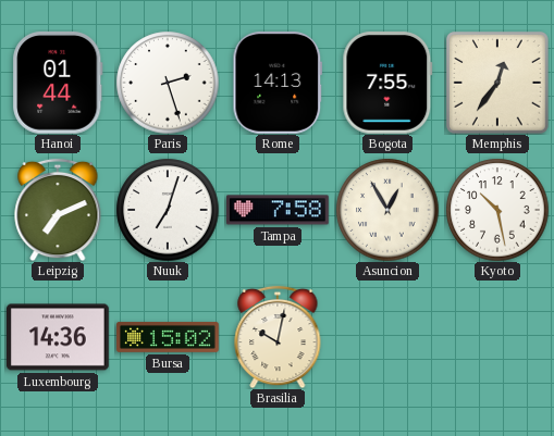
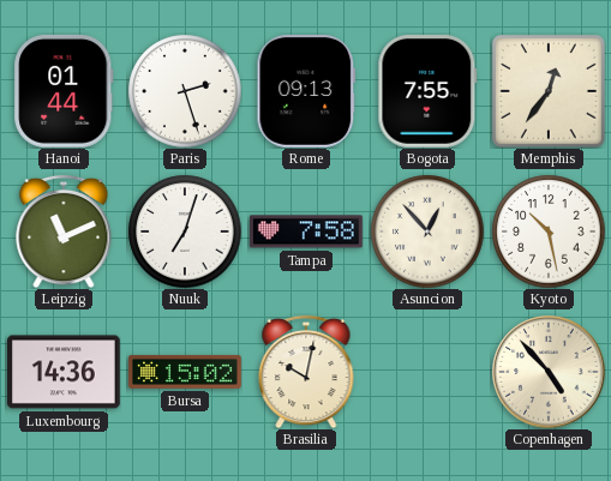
Rome: 14:13 -> 09:13 (306, 92)
Leipzig: 7:11 -> 11:11 (64, 232)
Asuncion: 12:55 -> 12:53 (427, 232)
Copenhagen: none -> 4:53 (549, 372)
